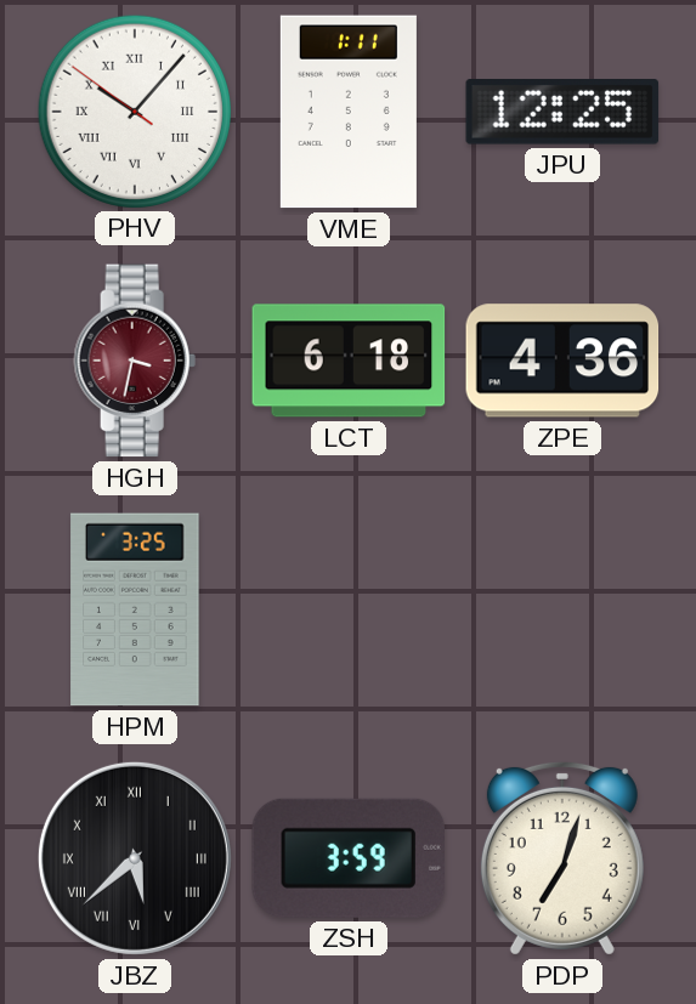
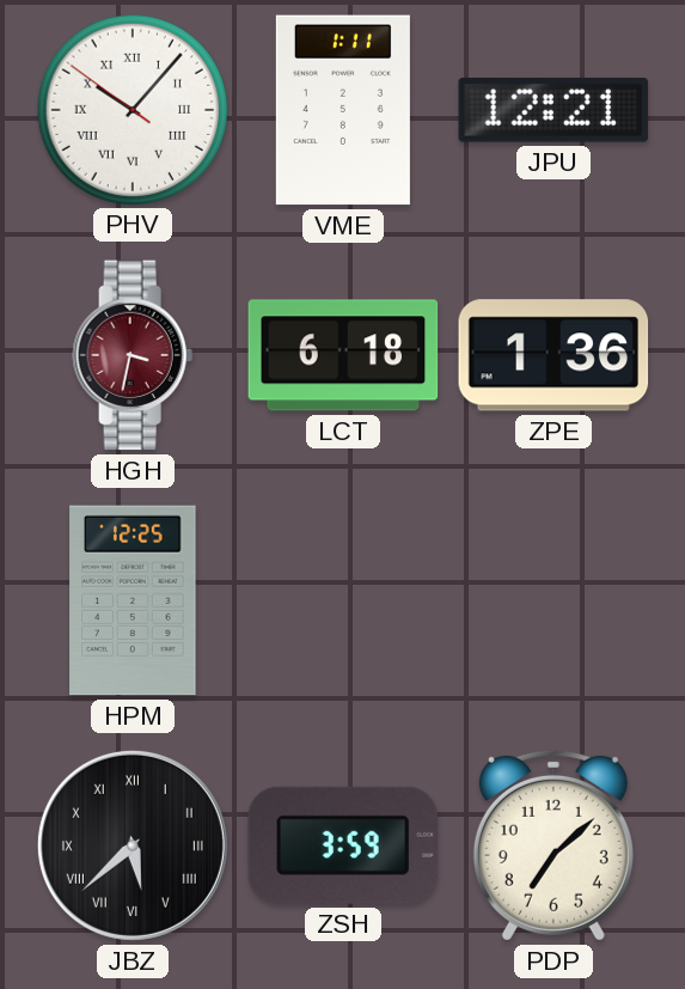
JPU: 12:25 -> 12:21 (553, 110)
ZPE: 4:36 -> 1:36 (553, 355)
HPM: 3:25 -> 12:25 (133, 600)
PDP: 7:03 -> 7:08 (553, 845)
